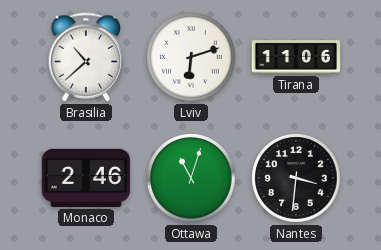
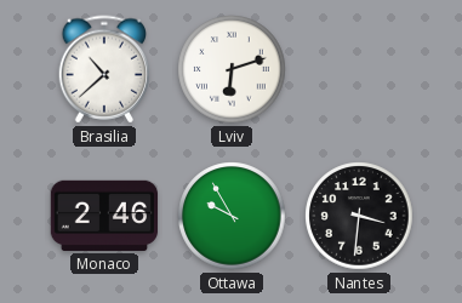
Tirana: 11:06 -> none (296, 57)
Ottawa: 11:03 -> 9:55 (232, 216)
